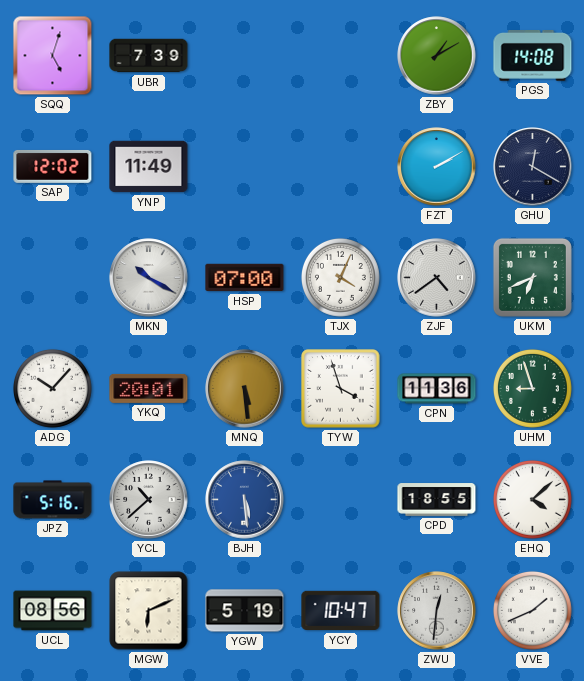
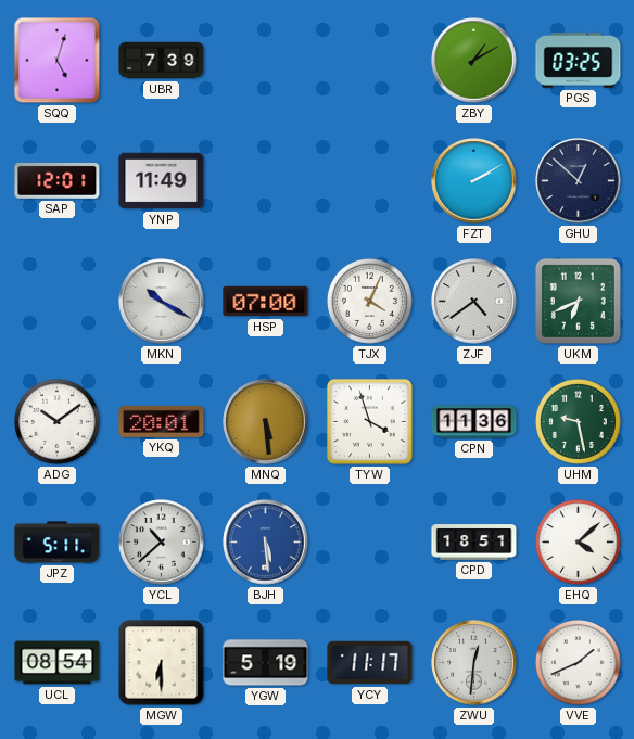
PGS: 14:08 -> 03:25 (579, 61)
SAP: 12:02 -> 12:01 (58, 180)
GHU: 12:20 -> 12:52 (579, 181)
ADG: 10:07 -> 10:09 (56, 421)
UHM: 8:57 -> 9:28 (578, 421)
JPZ: 5:16 -> 5:11 (58, 543)
CPD: 18:55 -> 18:51 (474, 543)
UCL: 08:56 -> 08:54 (58, 663)
MGW: 6:11 -> 6:30 (162, 663)
YCY: 10:47 -> 11:17 (370, 663)
